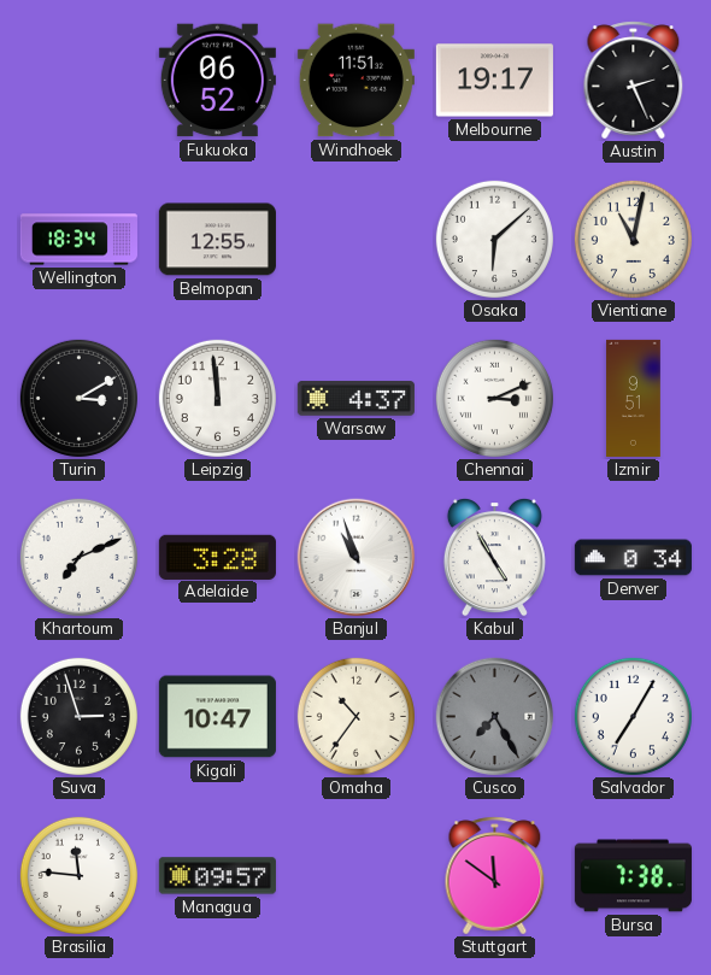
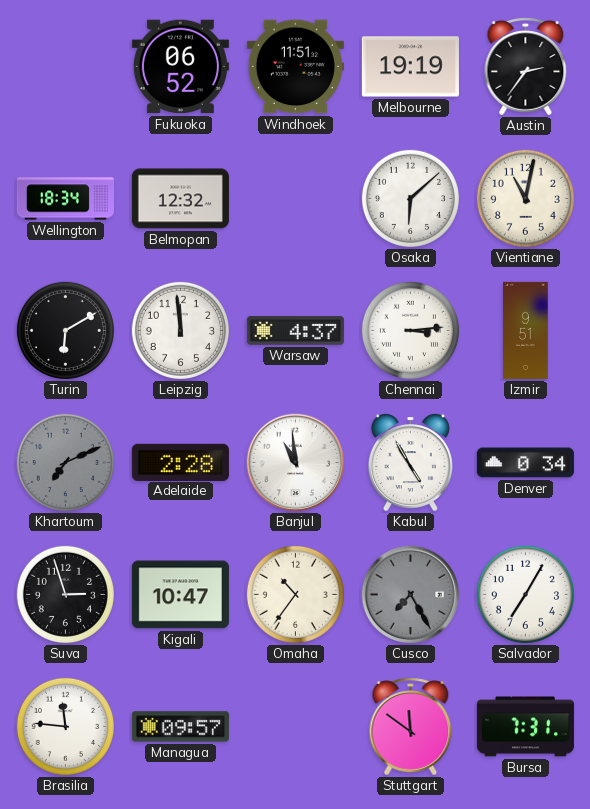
Melbourne: 19:17 -> 19:19 (410, 67)
Austin: 2:26 -> 2:36 (526, 67)
Belmopan: 12:55 -> 12:32 (180, 199)
Turin: 3:10 -> 6:10 (65, 330)
Chennai: 3:11 -> 3:14 (410, 330)
Khartoum dial: white -> grey (65, 462)
Adelaide: 3:28 -> 2:28 (180, 462)
Banjul: 10:57 -> 10:59 (296, 463)
Bursa: 7:38 -> 7:31 (525, 727)
